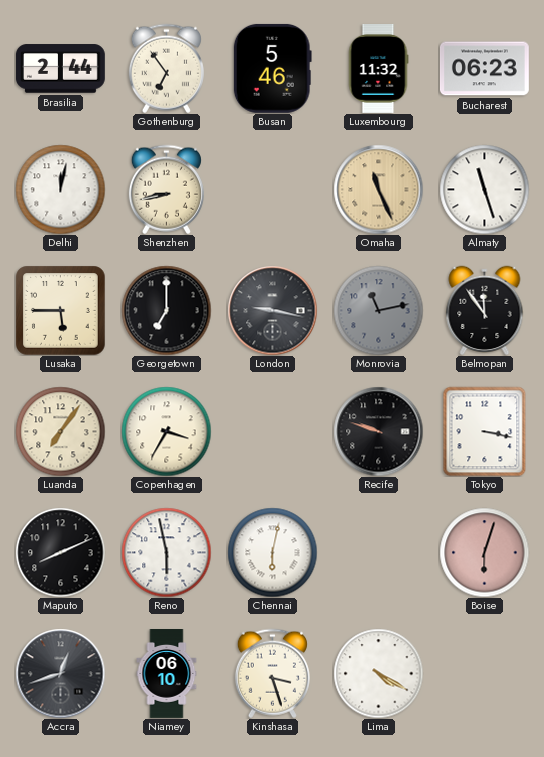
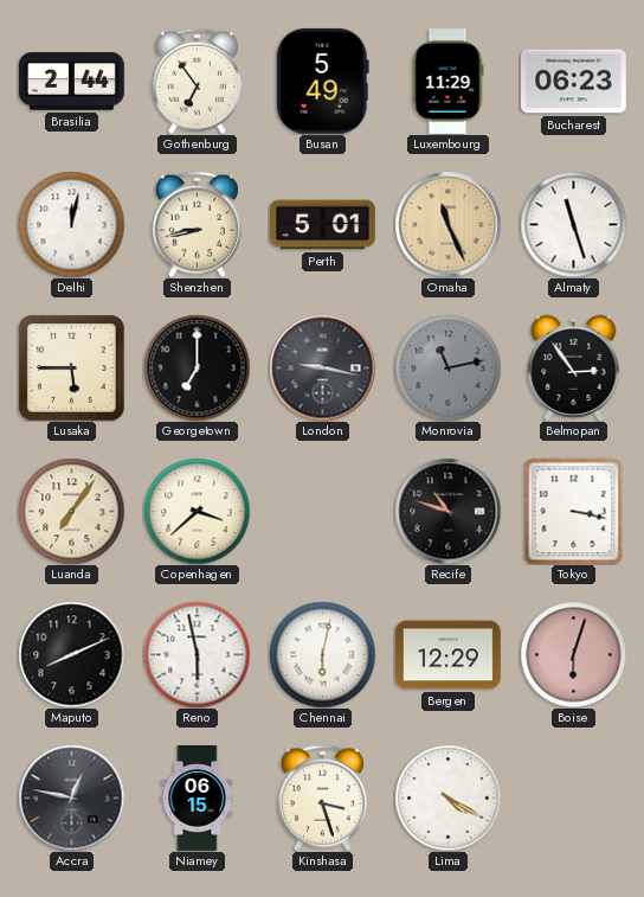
Busan: 5:46 -> 5:49 (322, 81)
Luxembourg: 11:32 -> 11:29 (447, 82)
Perth: none -> 5:01 (323, 225)
Belmopan: 11:54 -> 2:54 (574, 367)
Copenhagen: 3:35 -> 3:38 (197, 511)
Recife: 9:48 -> 10:48 (447, 511)
Bergen: none -> 12:29 (449, 655)
Accra: 12:42 -> 12:47 (71, 797)
Niamey: 06:10 -> 06:15 (198, 799)
